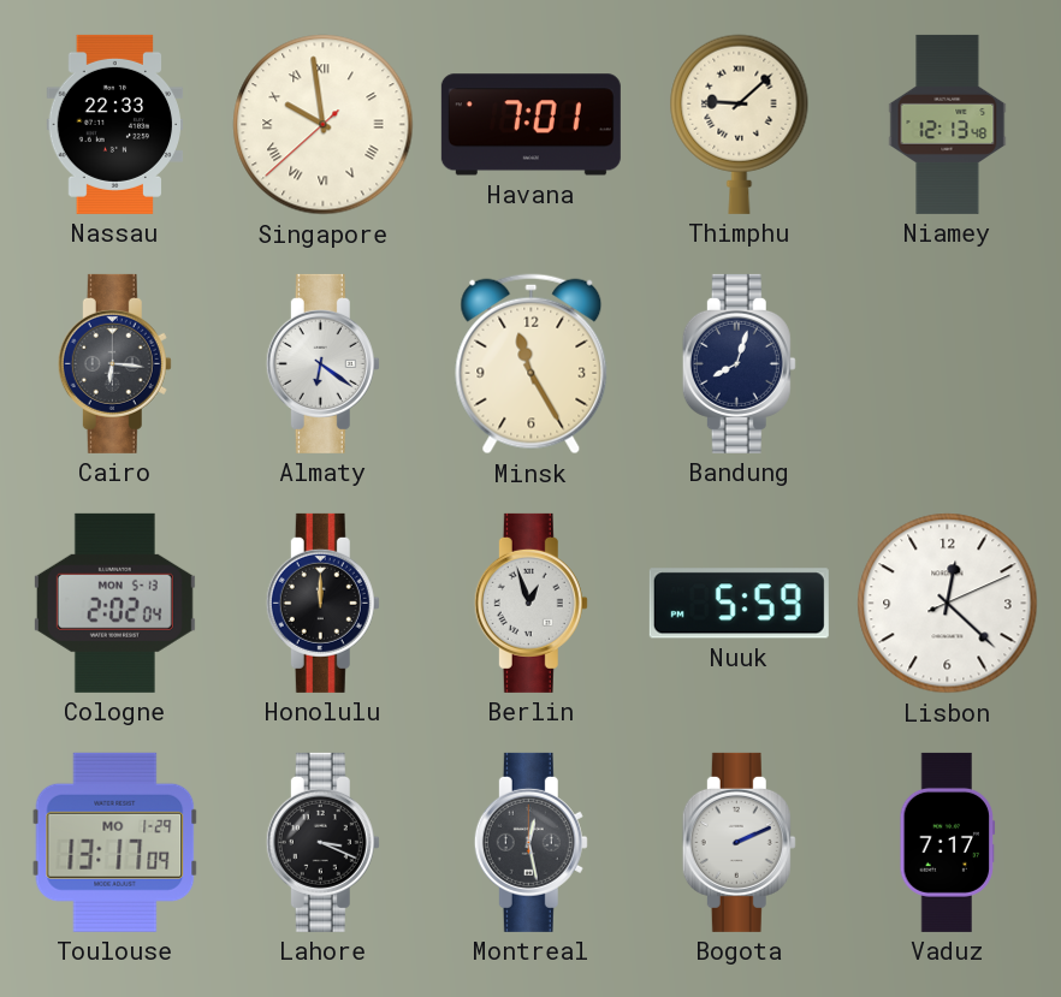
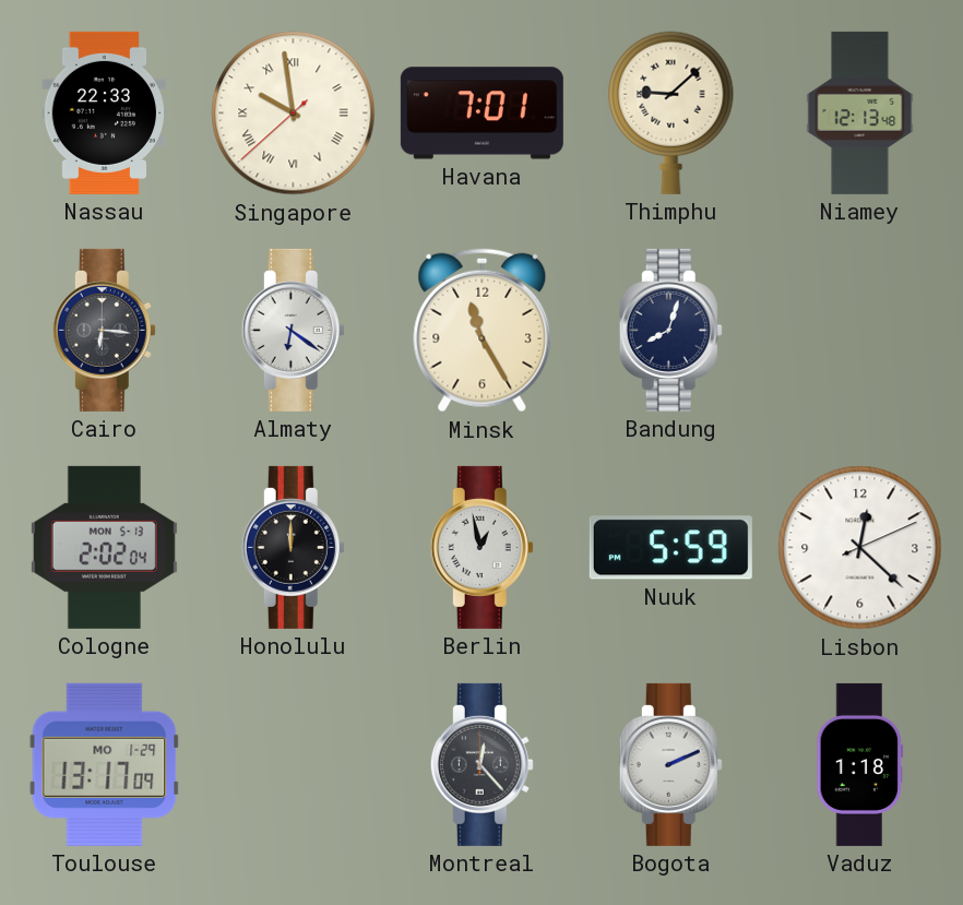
Berlin: 12:57 -> 12:58 (481, 547)
Lahore: 3:19 -> none (322, 842)
Montreal: 12:28 -> 12:23 (481, 764)
Vaduz: 7:17 -> 1:18 (860, 764)
